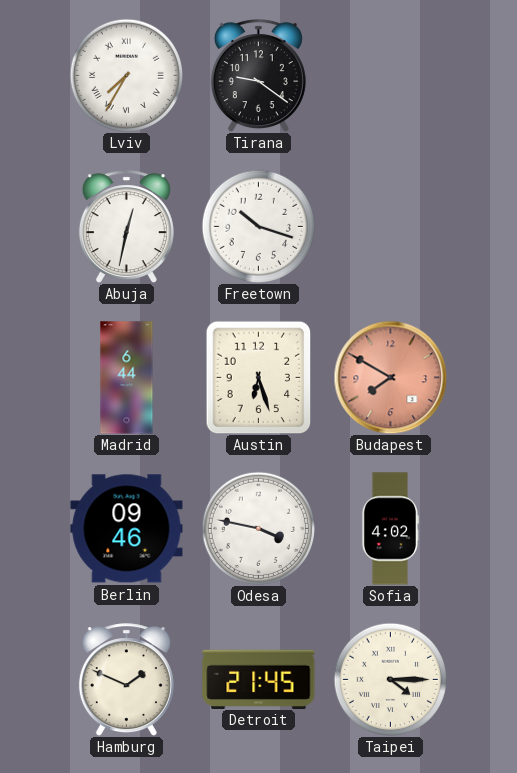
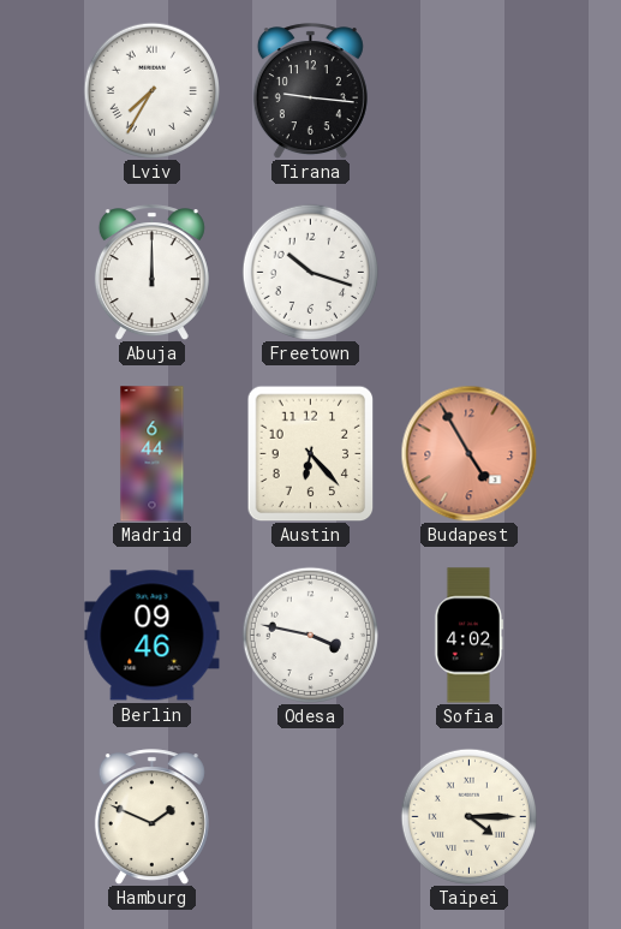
Tirana: 9:21 -> 9:16 (310, 91)
Abuja: 12:32 -> 12:00 (151, 273)
Austin: 6:27 -> 6:23 (311, 453)
Budapest: 7:50 -> 4:55 (468, 453)
Detroit: 21:45 -> none (259, 679)
